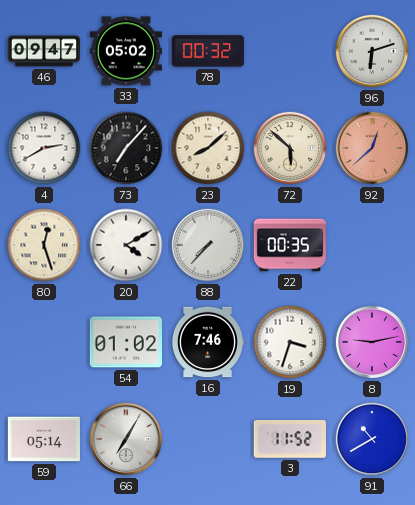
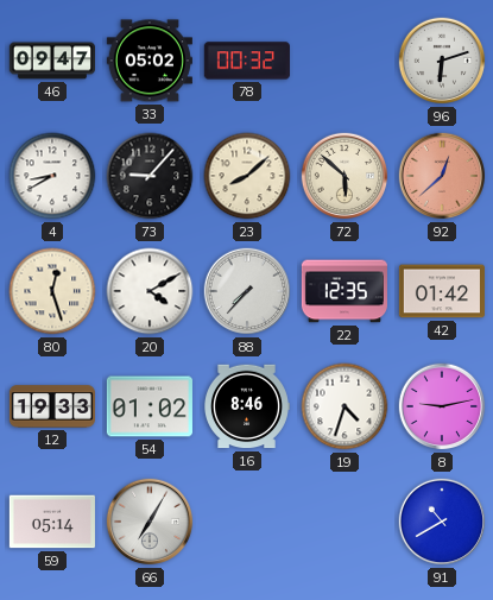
4: 2:40 -> 8:40 (52, 176)
73: 7:07 -> 9:07 (150, 176)
22: 00:35 -> 12:35 (345, 291)
42: none -> 01:42 (442, 291)
12: none -> 19:33 (52, 406)
16: 7:46 -> 8:46 (247, 406)
19: 3:33 -> 4:33 (345, 406)
3: 11:52 -> none (290, 439)
